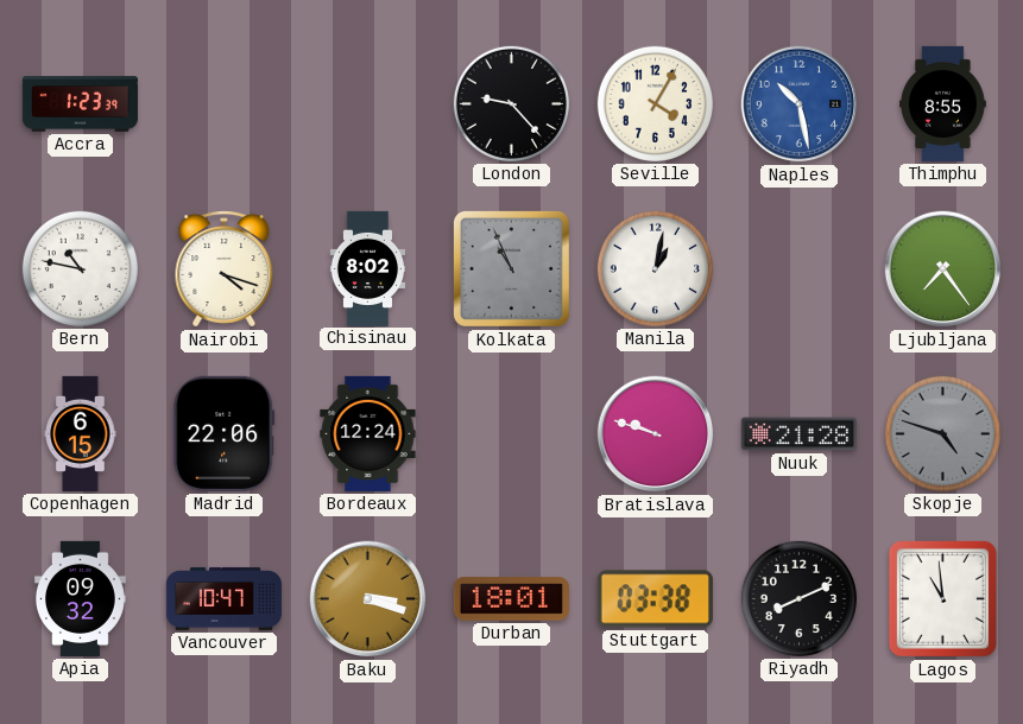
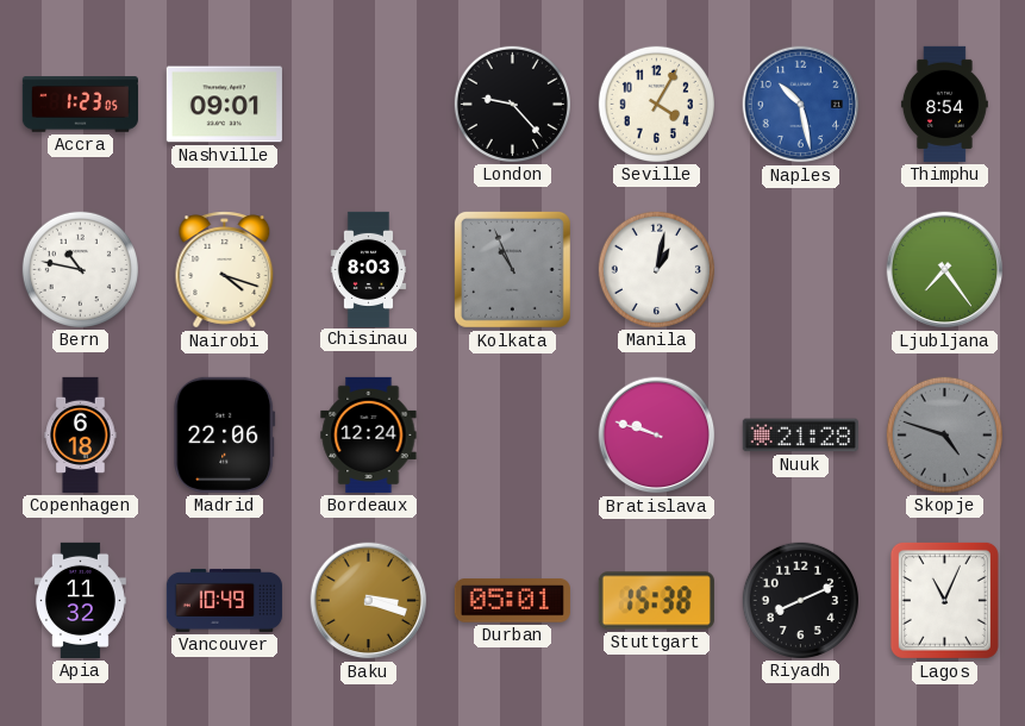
Accra: 1:23:39 -> 1:23:05 (80, 105)
Nashville: none -> 09:01 (224, 105)
Thimphu: 8:55 -> 8:54 (944, 104)
Chisinau: 8:02 -> 8:03 (369, 269)
Copenhagen: 6:15 -> 6:18 (81, 434)
Apia: 09:32 -> 11:32 (80, 600)
Vancouver: 10:47 -> 10:49 (224, 600)
Durban: 18:01 -> 05:01 (512, 601)
Stuttgart: 03:38 -> 15:38 (656, 601)
Lagos: 10:59 -> 11:04 (944, 600)
